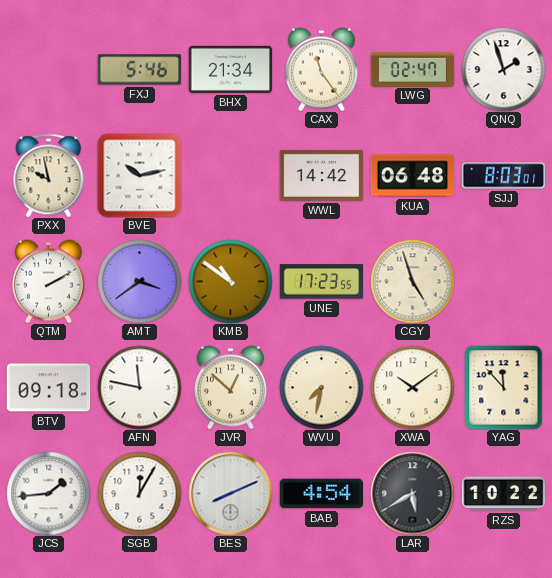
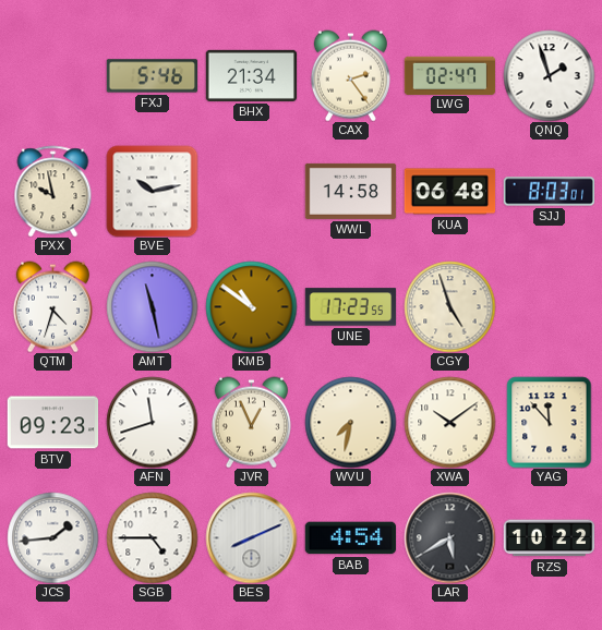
CAX: 11:24 -> 2:24 (350, 75)
WWL: 14:42 -> 14:58 (350, 191)
QTM: 2:10 -> 4:33 (52, 306)
AMT: 3:39 -> 11:28 (152, 306)
BTV: 09:18 -> 09:23 (52, 423)
AFN: 11:47 -> 11:42 (152, 422)
JVR: 12:52 -> 12:56 (251, 422)
SGB: 12:05 -> 4:45 (152, 537)
